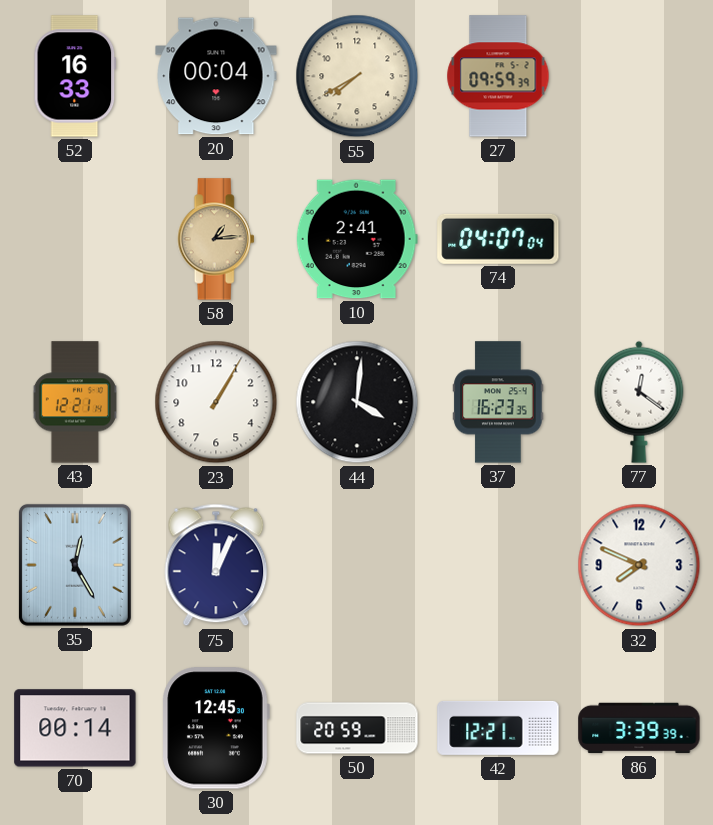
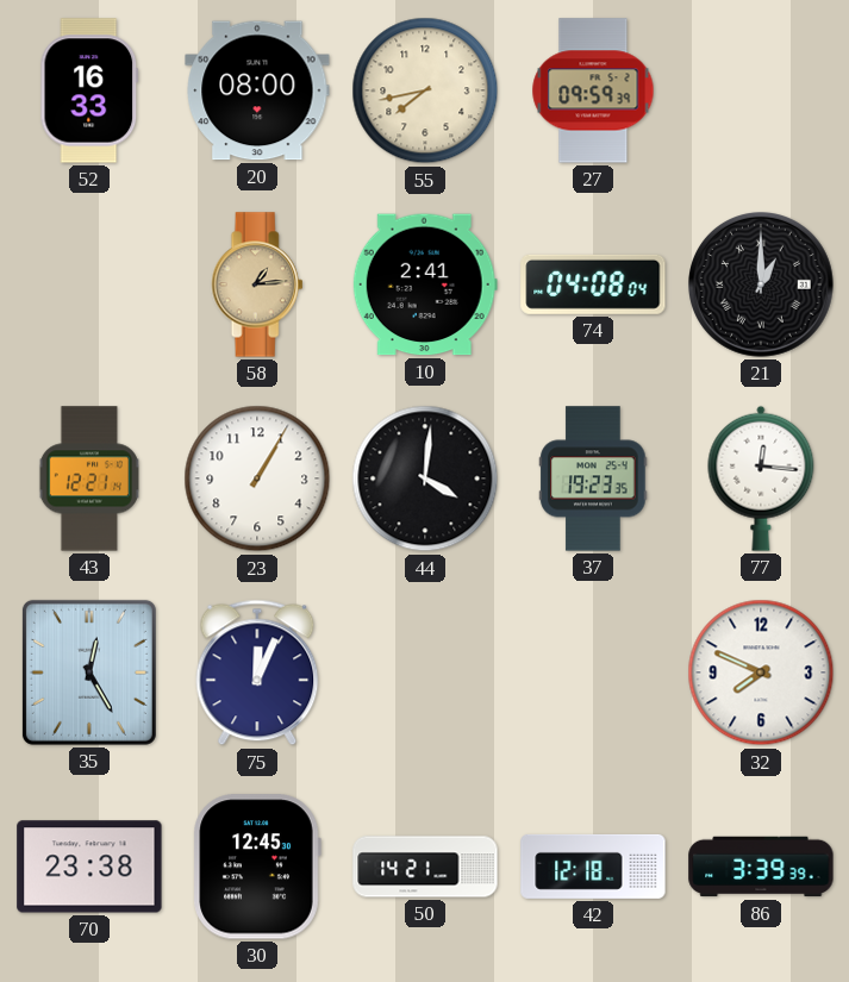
20: 00:04 -> 08:00 (257, 90)
55: 7:40 -> 7:43 (425, 90)
74: 04:07 -> 04:08 (593, 284)
21: none -> 1:00 (762, 286)
37: 16:23 -> 19:23 (593, 479)
77: 12:21 -> 12:16 (761, 479)
70: 00:14 -> 23:38 (89, 867)
50: 20:59 -> 14:21 (425, 867)
42: 12:21 -> 12:18 (593, 867)
